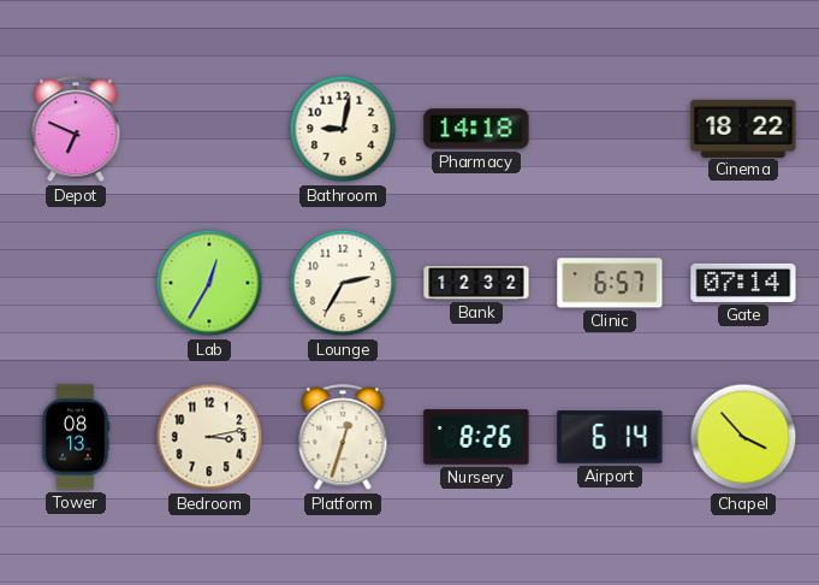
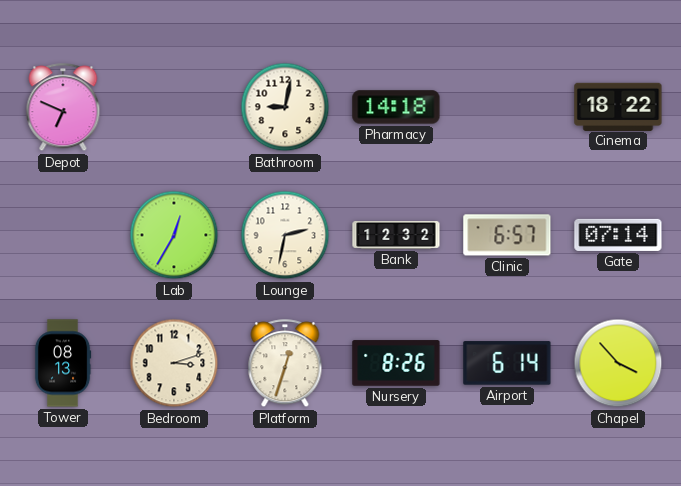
Lounge: 2:35 -> 2:32 (285, 235)
Bedroom: 3:13 -> 3:12 (174, 363)
